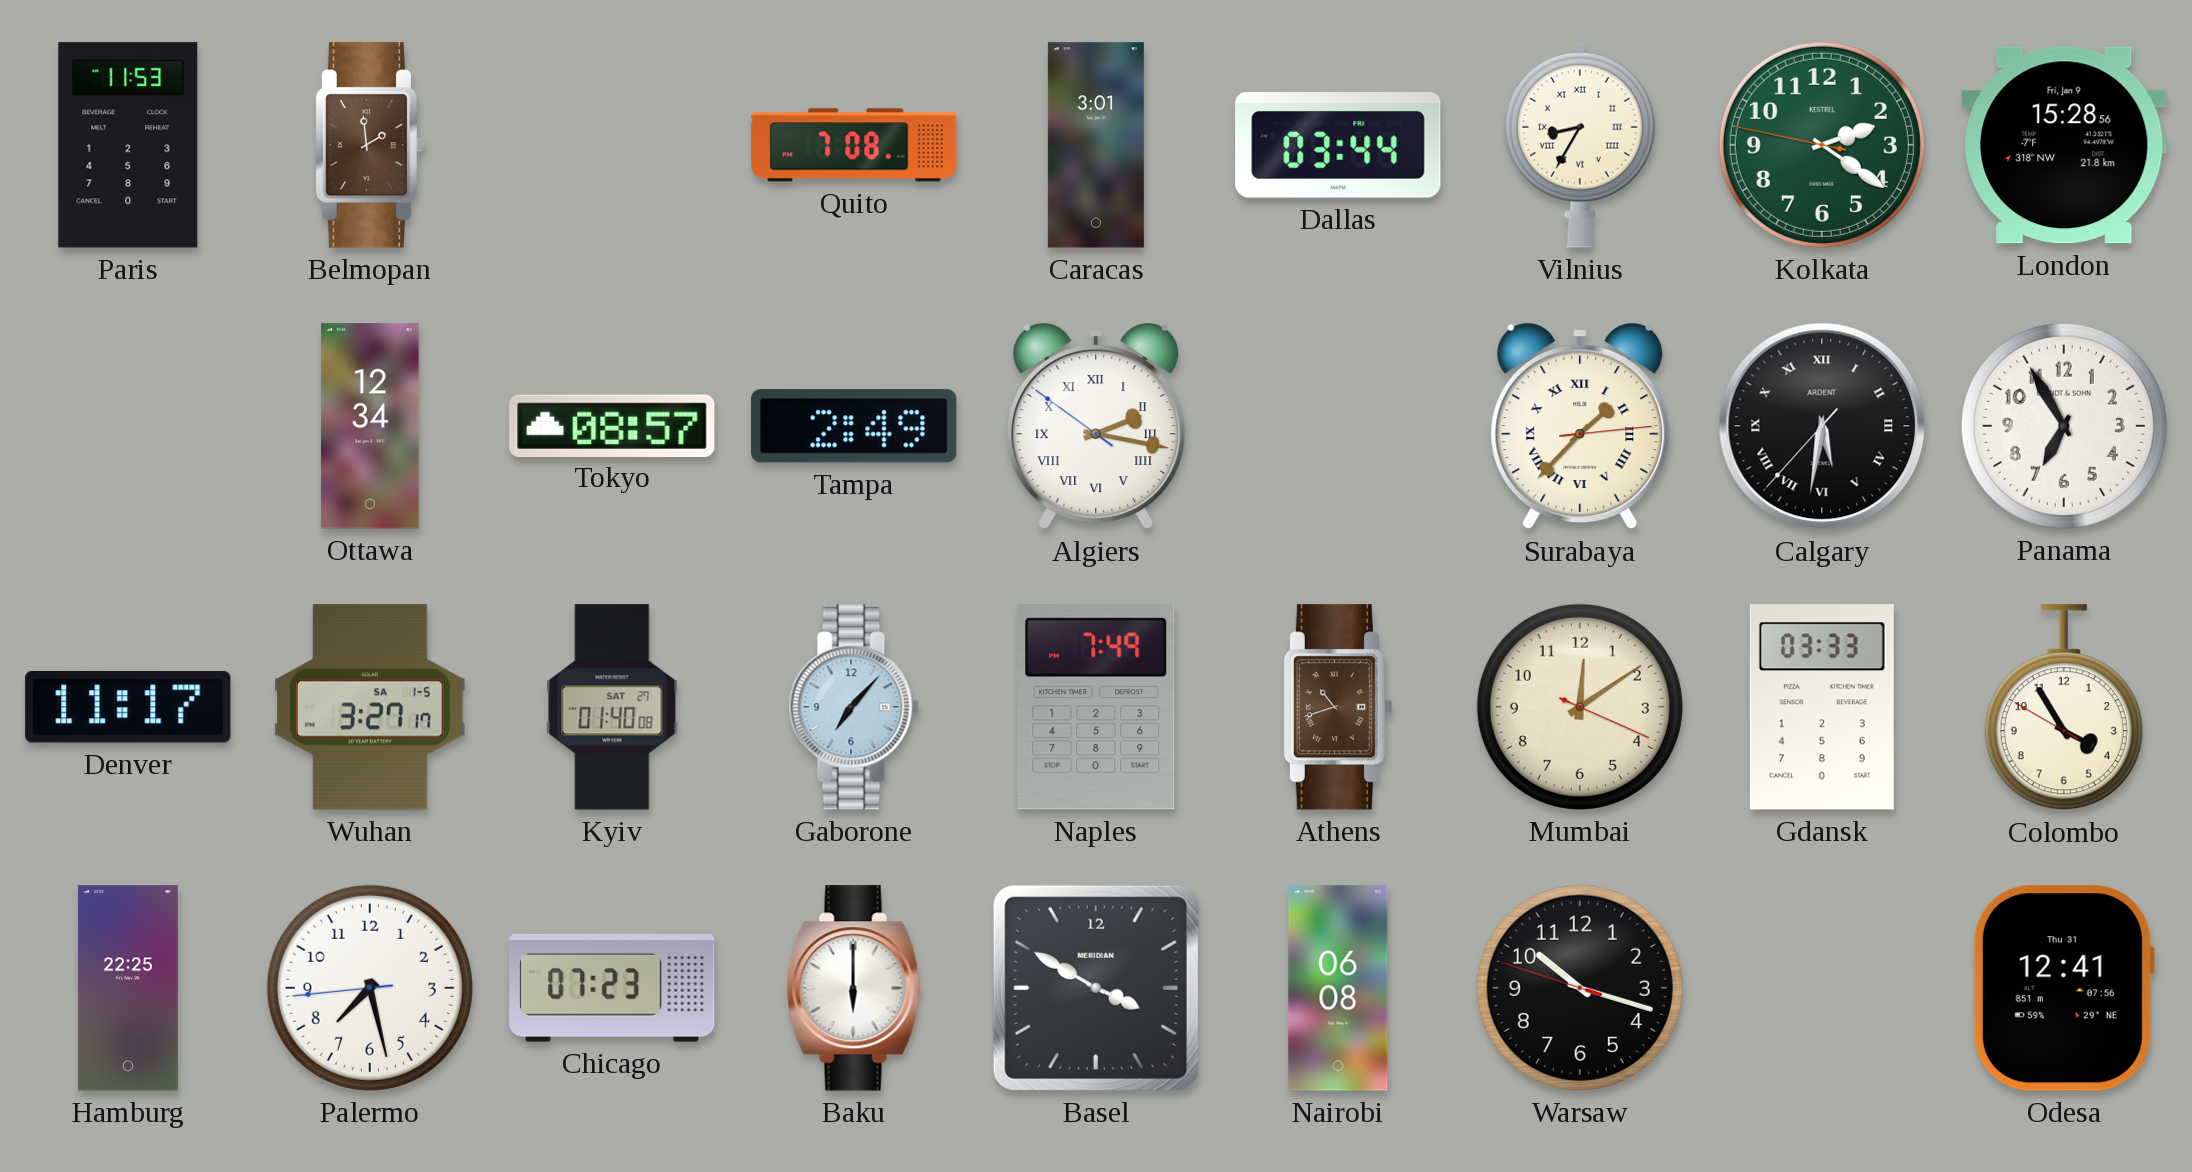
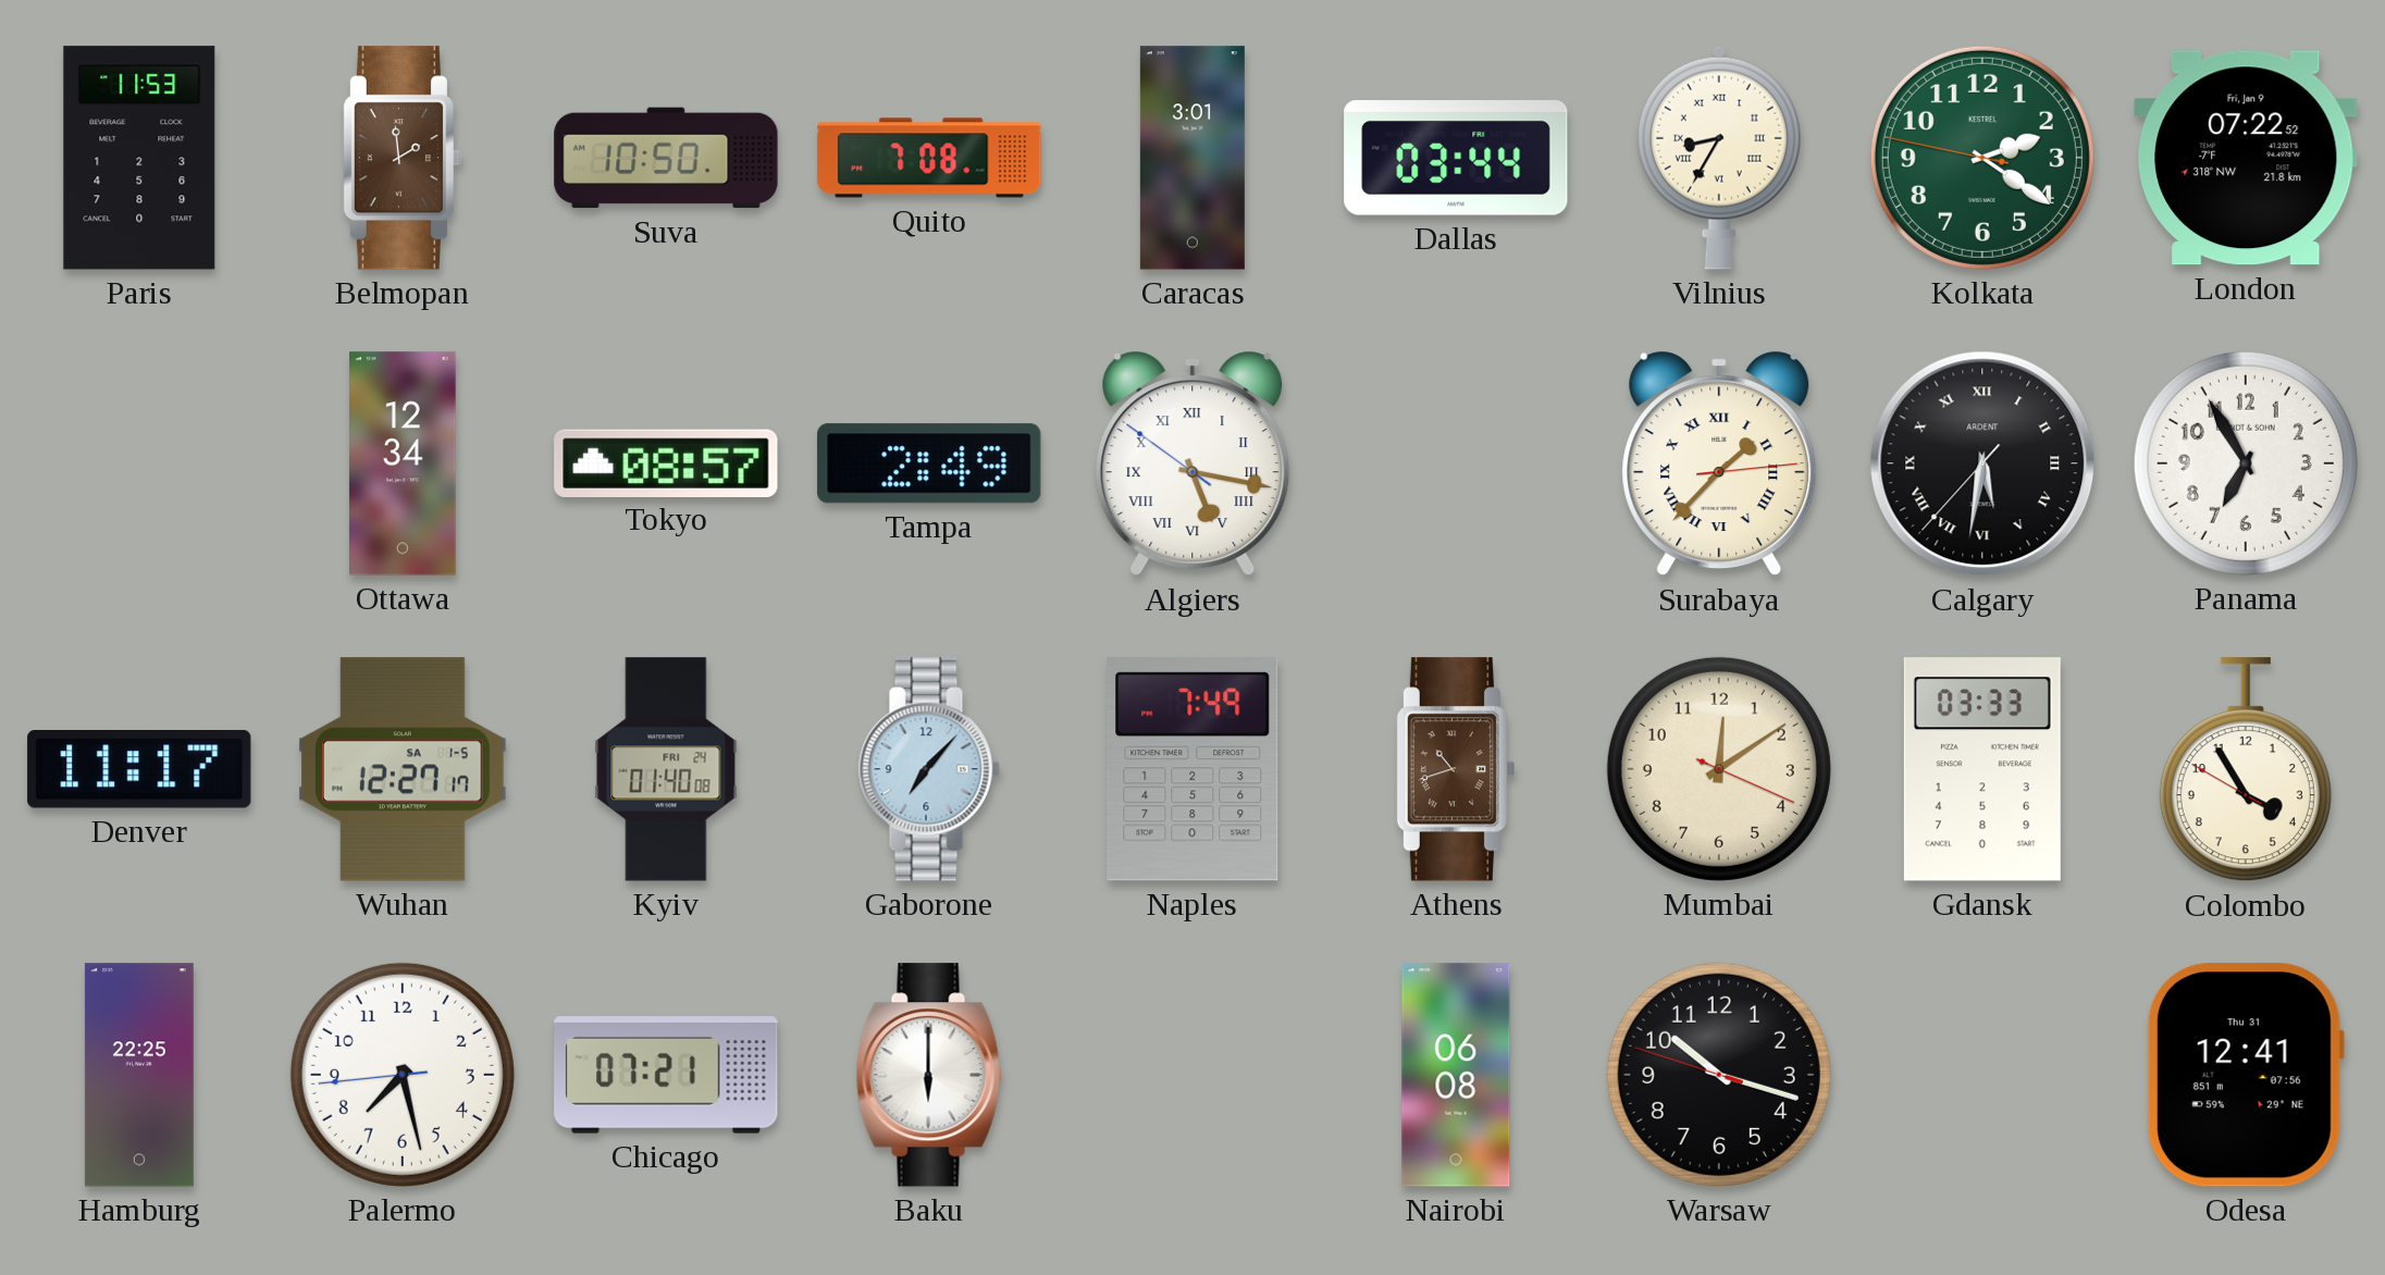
Suva: none -> 10:50 (666, 158)
London: 15:28 -> 07:22 (2246, 158)
Algiers: 2:16 -> 5:16 (1192, 463)
Wuhan: 3:27 -> 12:27 (403, 769)
Kyiv date: SAT 27 -> FRI 24 (666, 769)
Chicago: 07:23 -> 07:21 (666, 1076)
Basel: 3:50 -> none (1096, 988)
